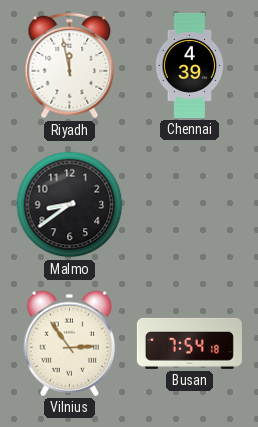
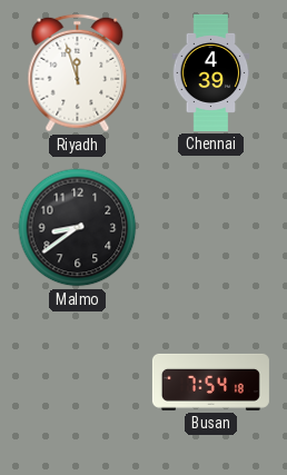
Riyadh: 11:58 -> 11:57 (78, 73)
Vilnius: 2:54 -> none (70, 343)
